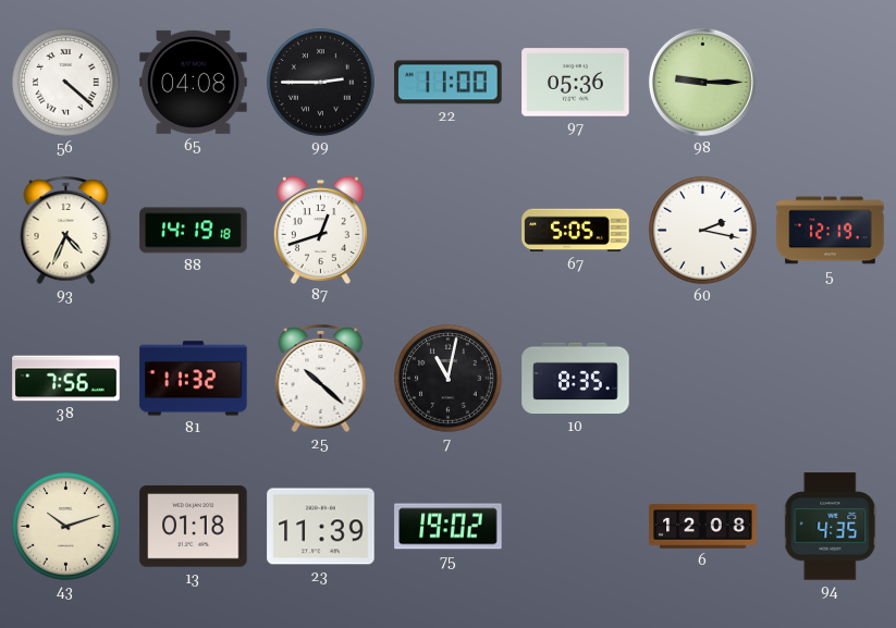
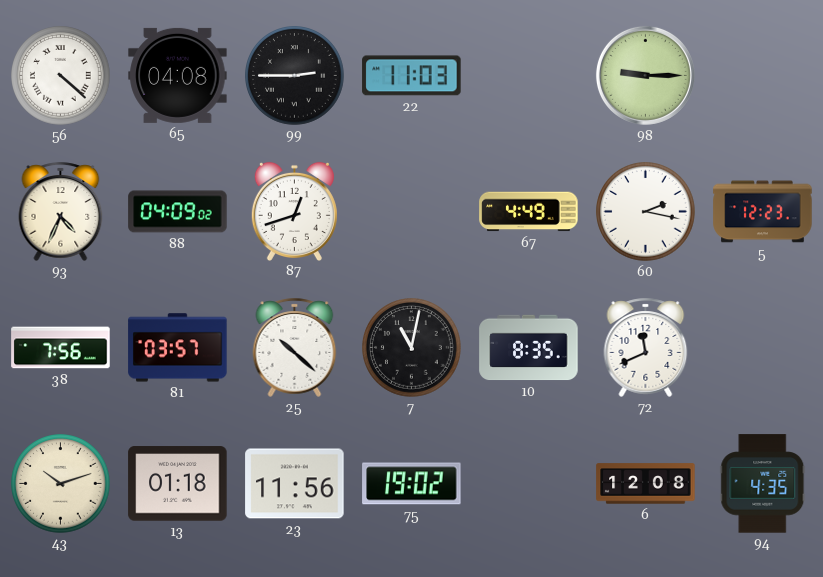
22: 11:00 -> 11:03 (412, 76)
97: 05:36 -> none (576, 83)
88: 14:19 -> 04:09 (178, 212)
67: 5:05 -> 4:49 (529, 212)
5: 12:19 -> 12:23 (763, 212)
81: 11:32 -> 03:57 (178, 348)
72: none -> 11:41 (646, 347)
23: 11:39 -> 11:56 (295, 484)
